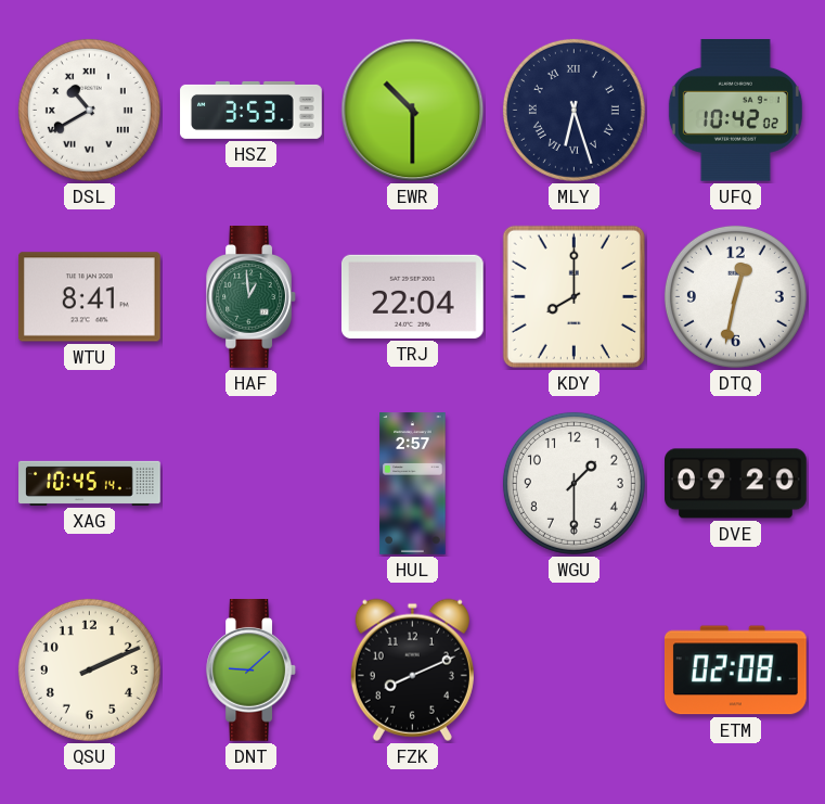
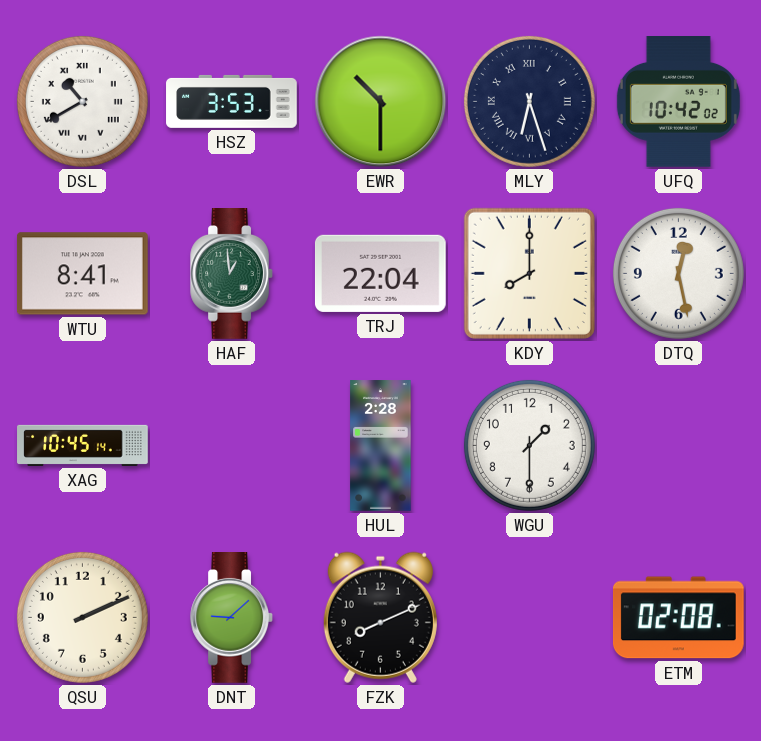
DTQ: 12:32 -> 12:28 (678, 273)
HUL: 2:57 -> 2:28 (381, 446)
DVE: 09:20 -> none (736, 484)
